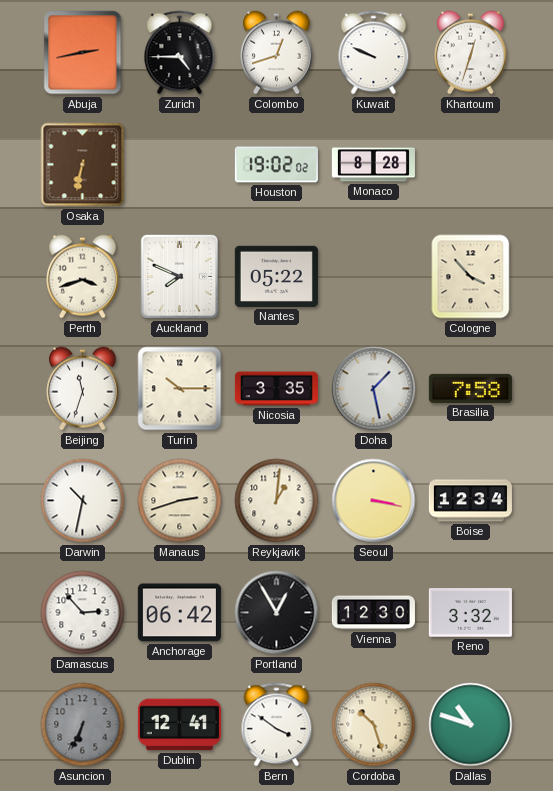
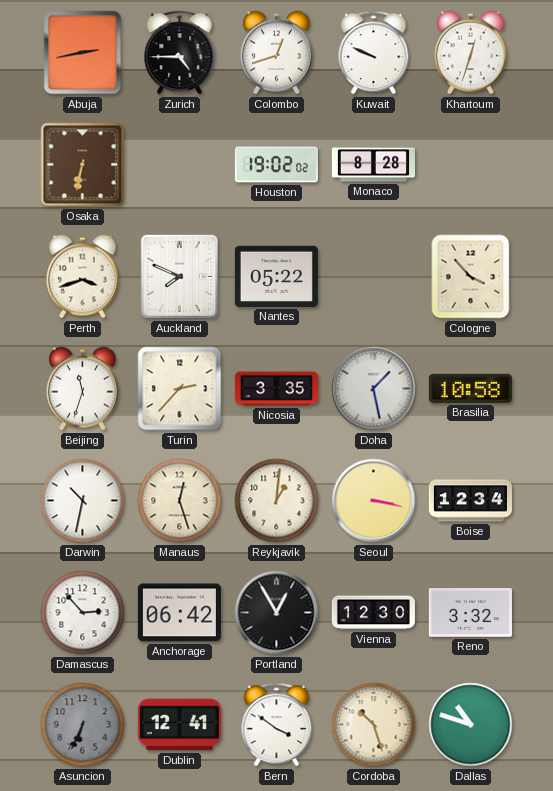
Turin: 10:15 -> 2:37 (180, 389)
Brasilia: 7:58 -> 10:58 (470, 388)
Manaus: 2:42 -> 12:27 (180, 501)
